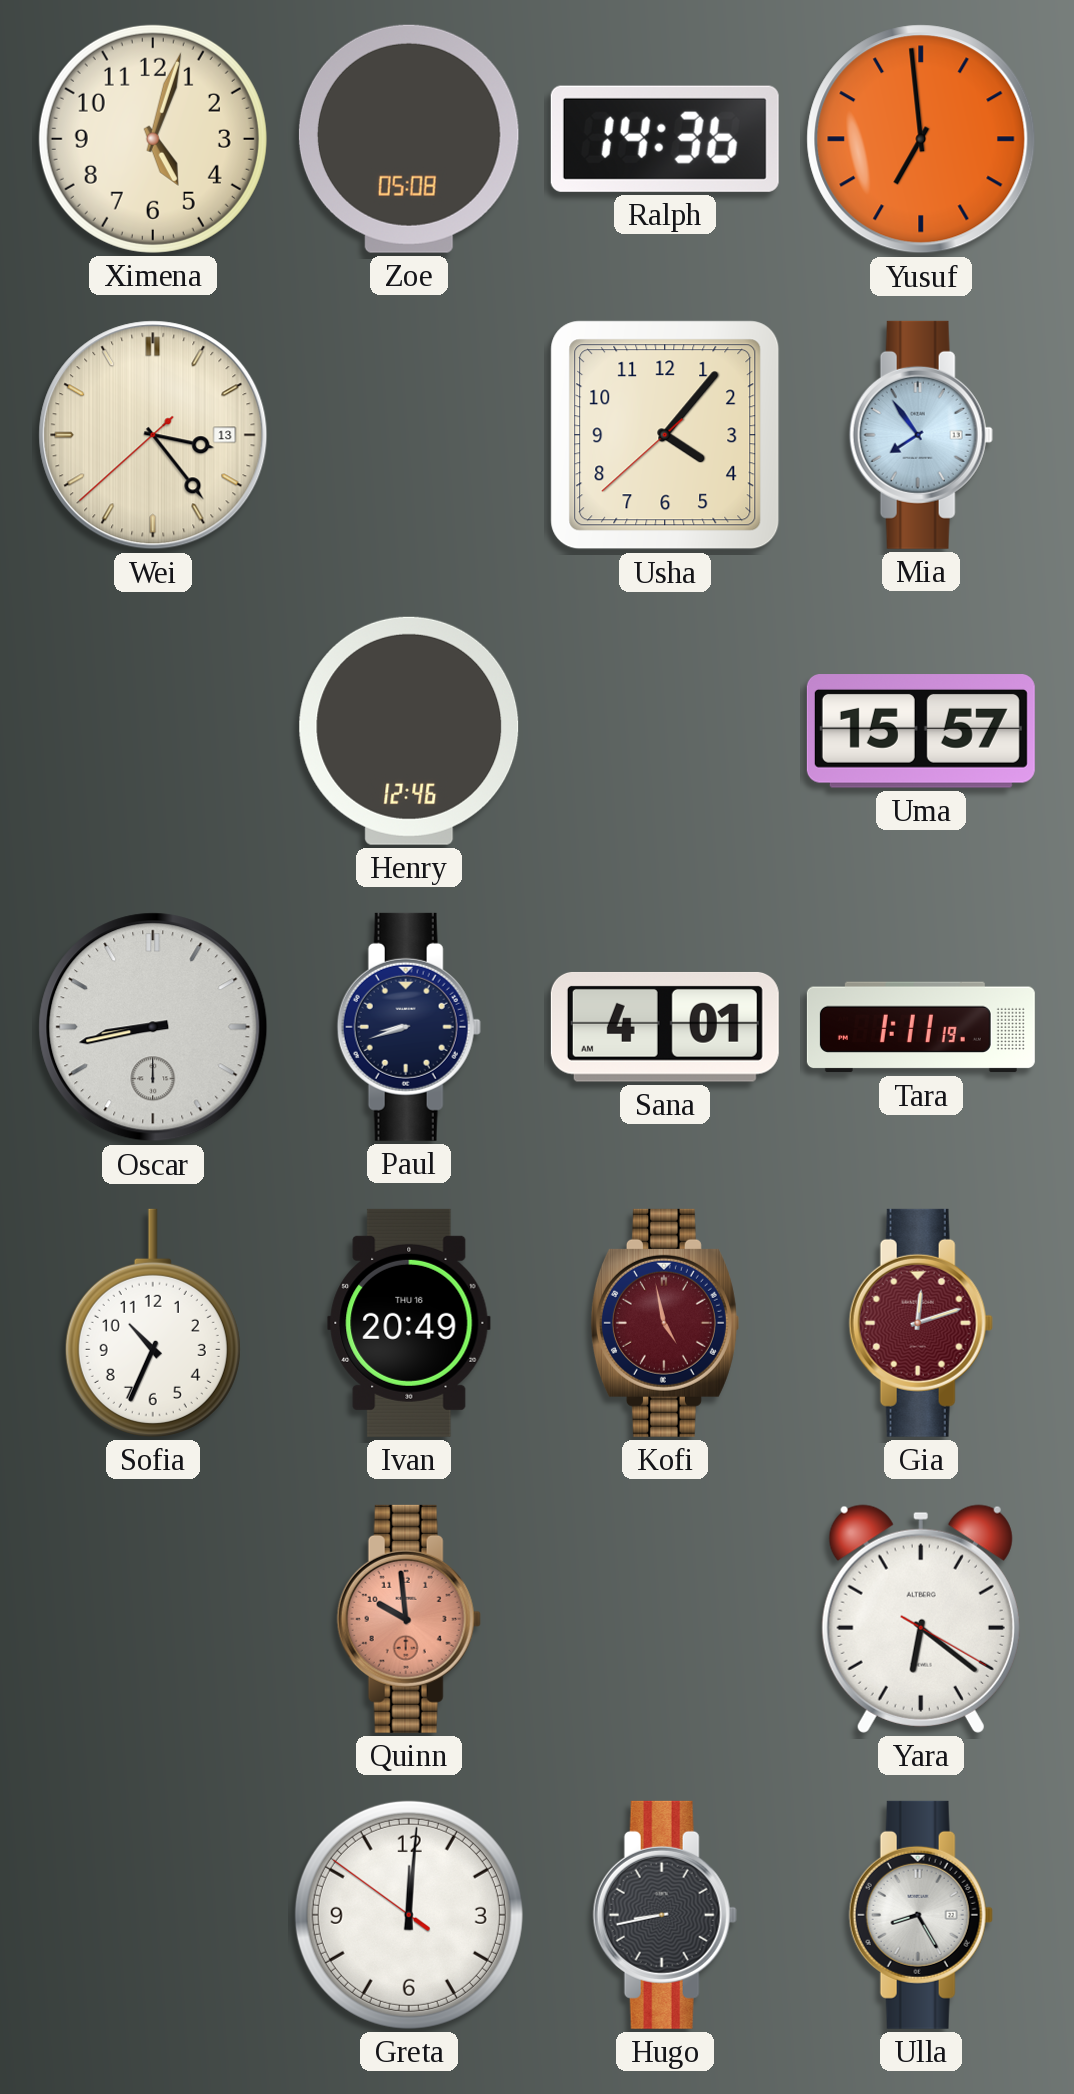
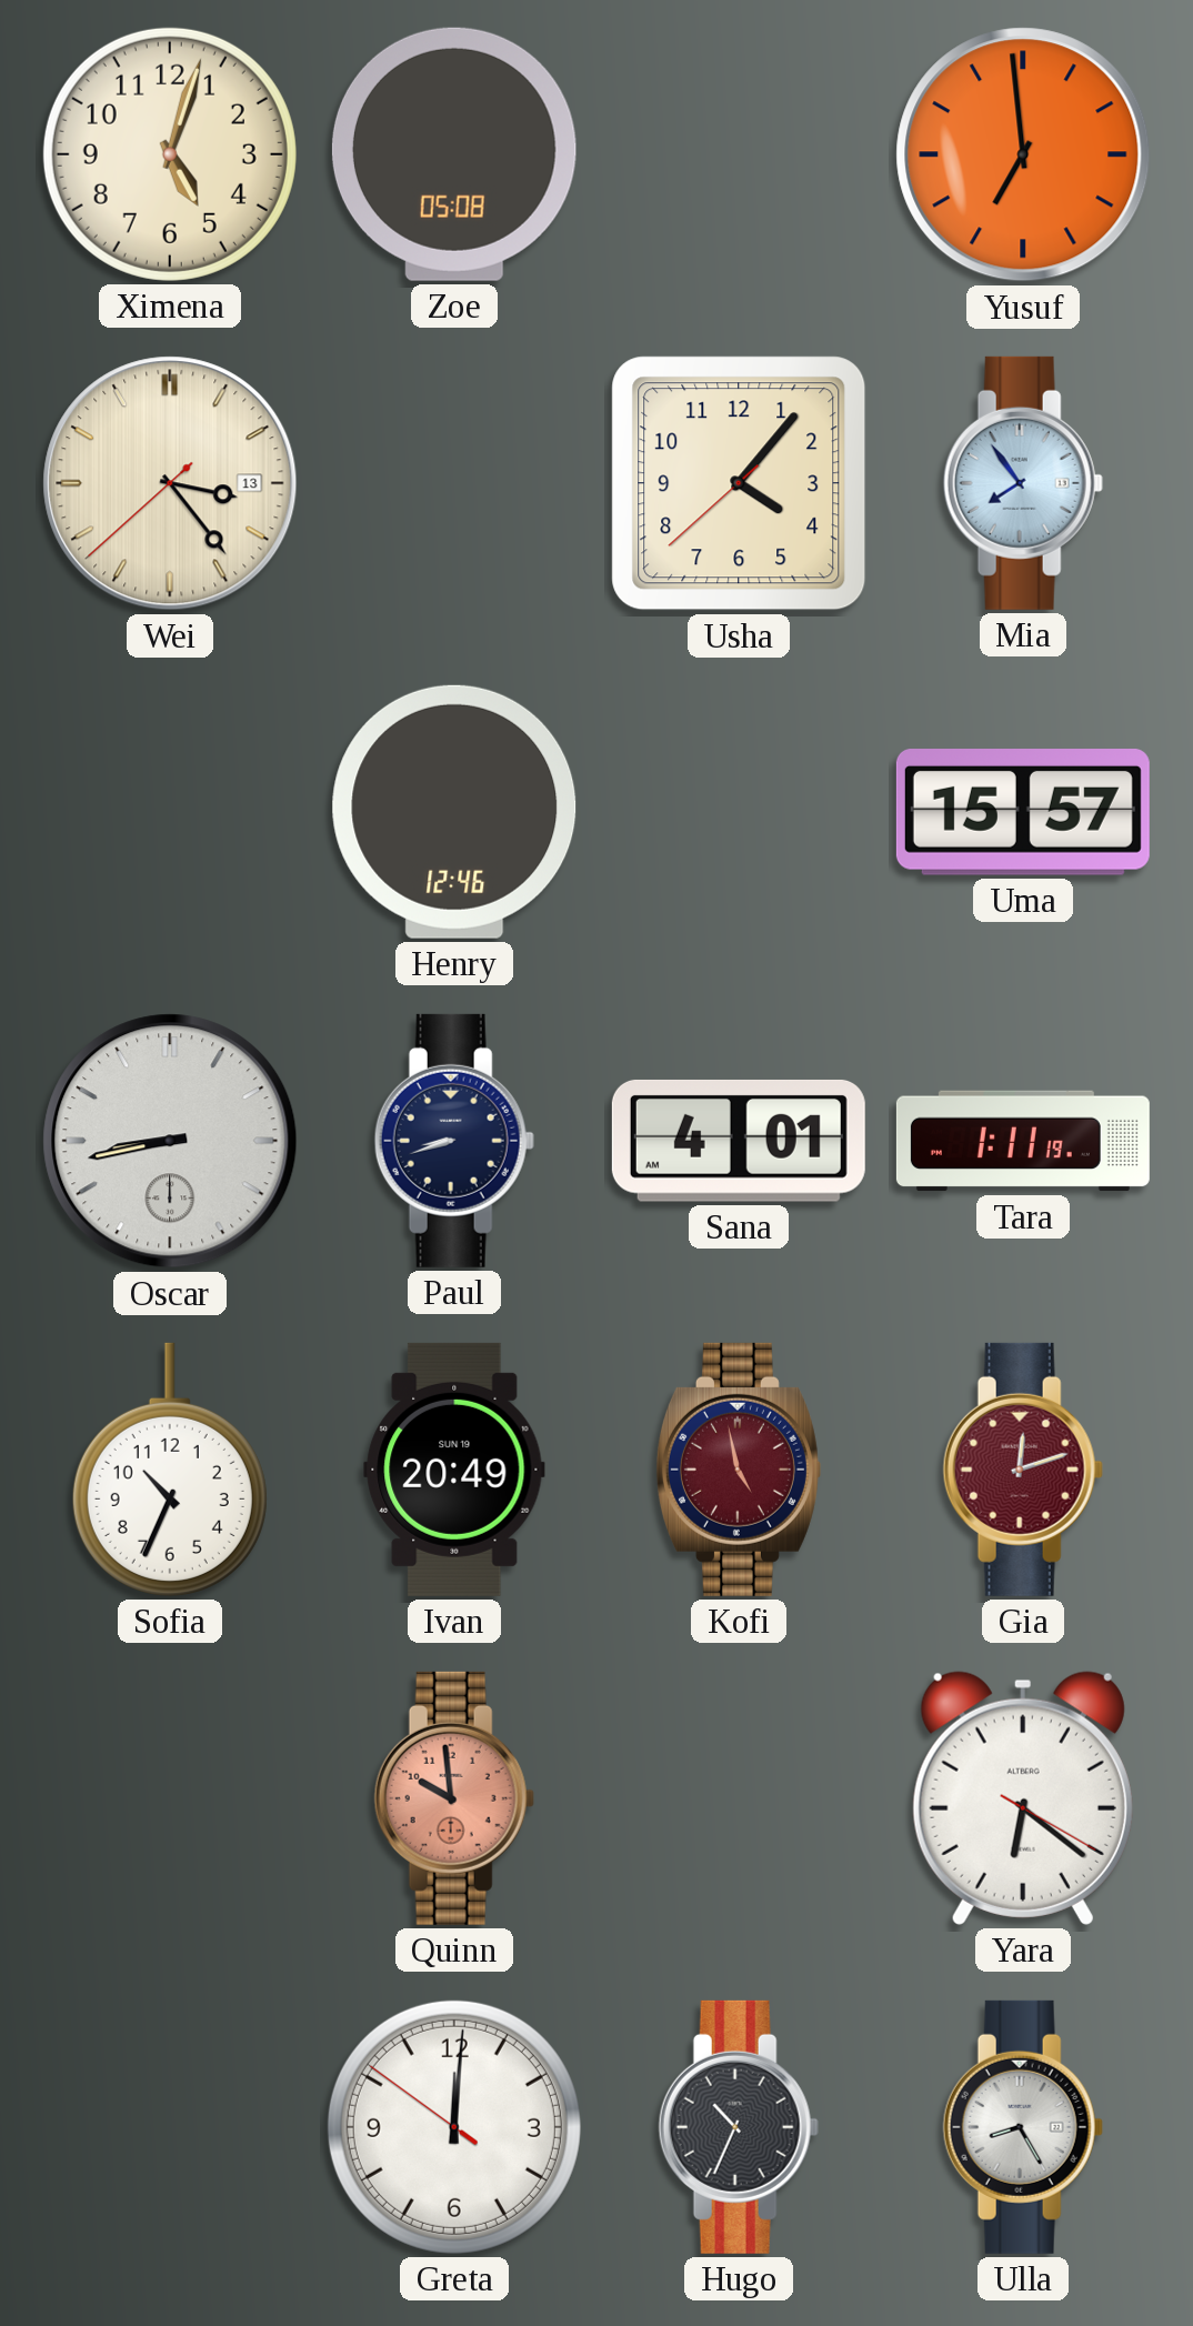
Ralph: 14:36 -> none (665, 139)
Ivan date: THU 16 -> SUN 19 (454, 1470)
Hugo: 8:43 -> 10:34 (739, 2127)
